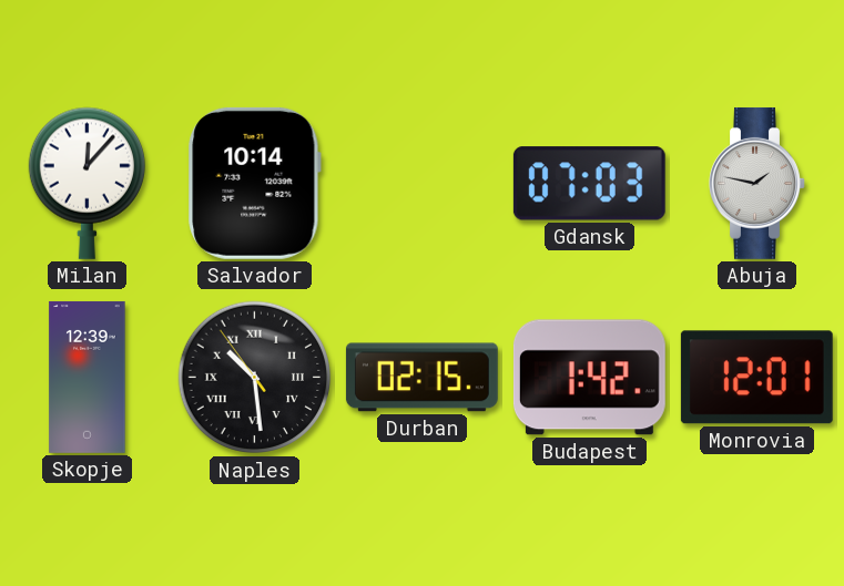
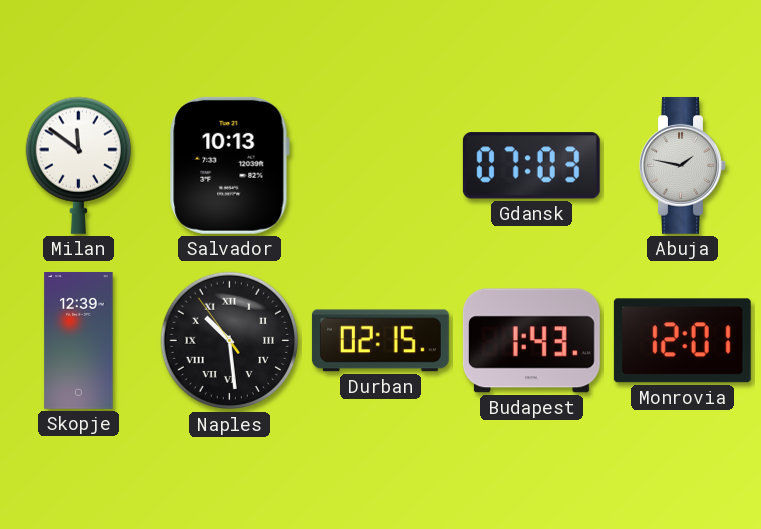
Milan: 12:07 -> 11:51 (78, 165)
Salvador: 10:14 -> 10:13 (229, 165)
Budapest: 1:42 -> 1:43 (531, 341)
